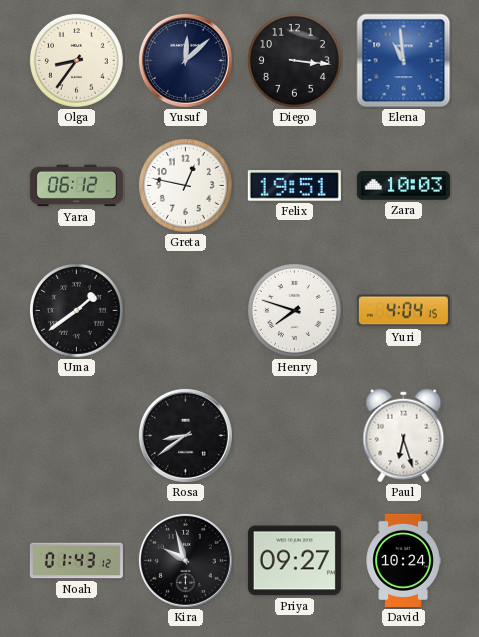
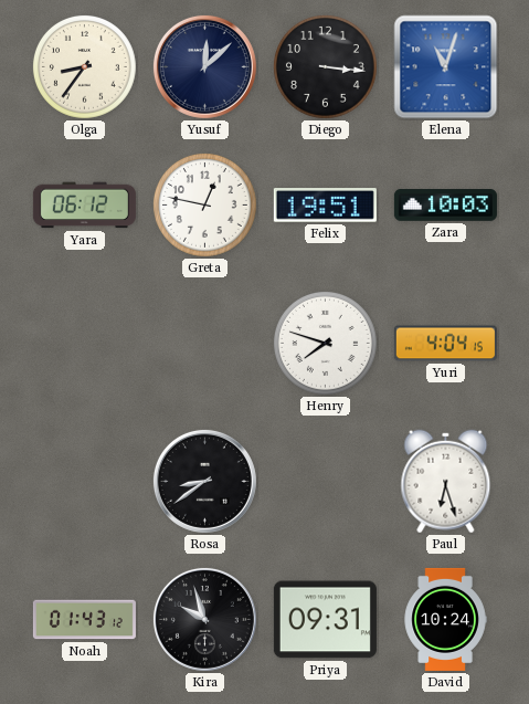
Elena: 10:59 -> 11:03 (446, 67)
Uma: 1:39 -> none (77, 311)
Priya: 09:27 -> 09:31 (325, 620)
